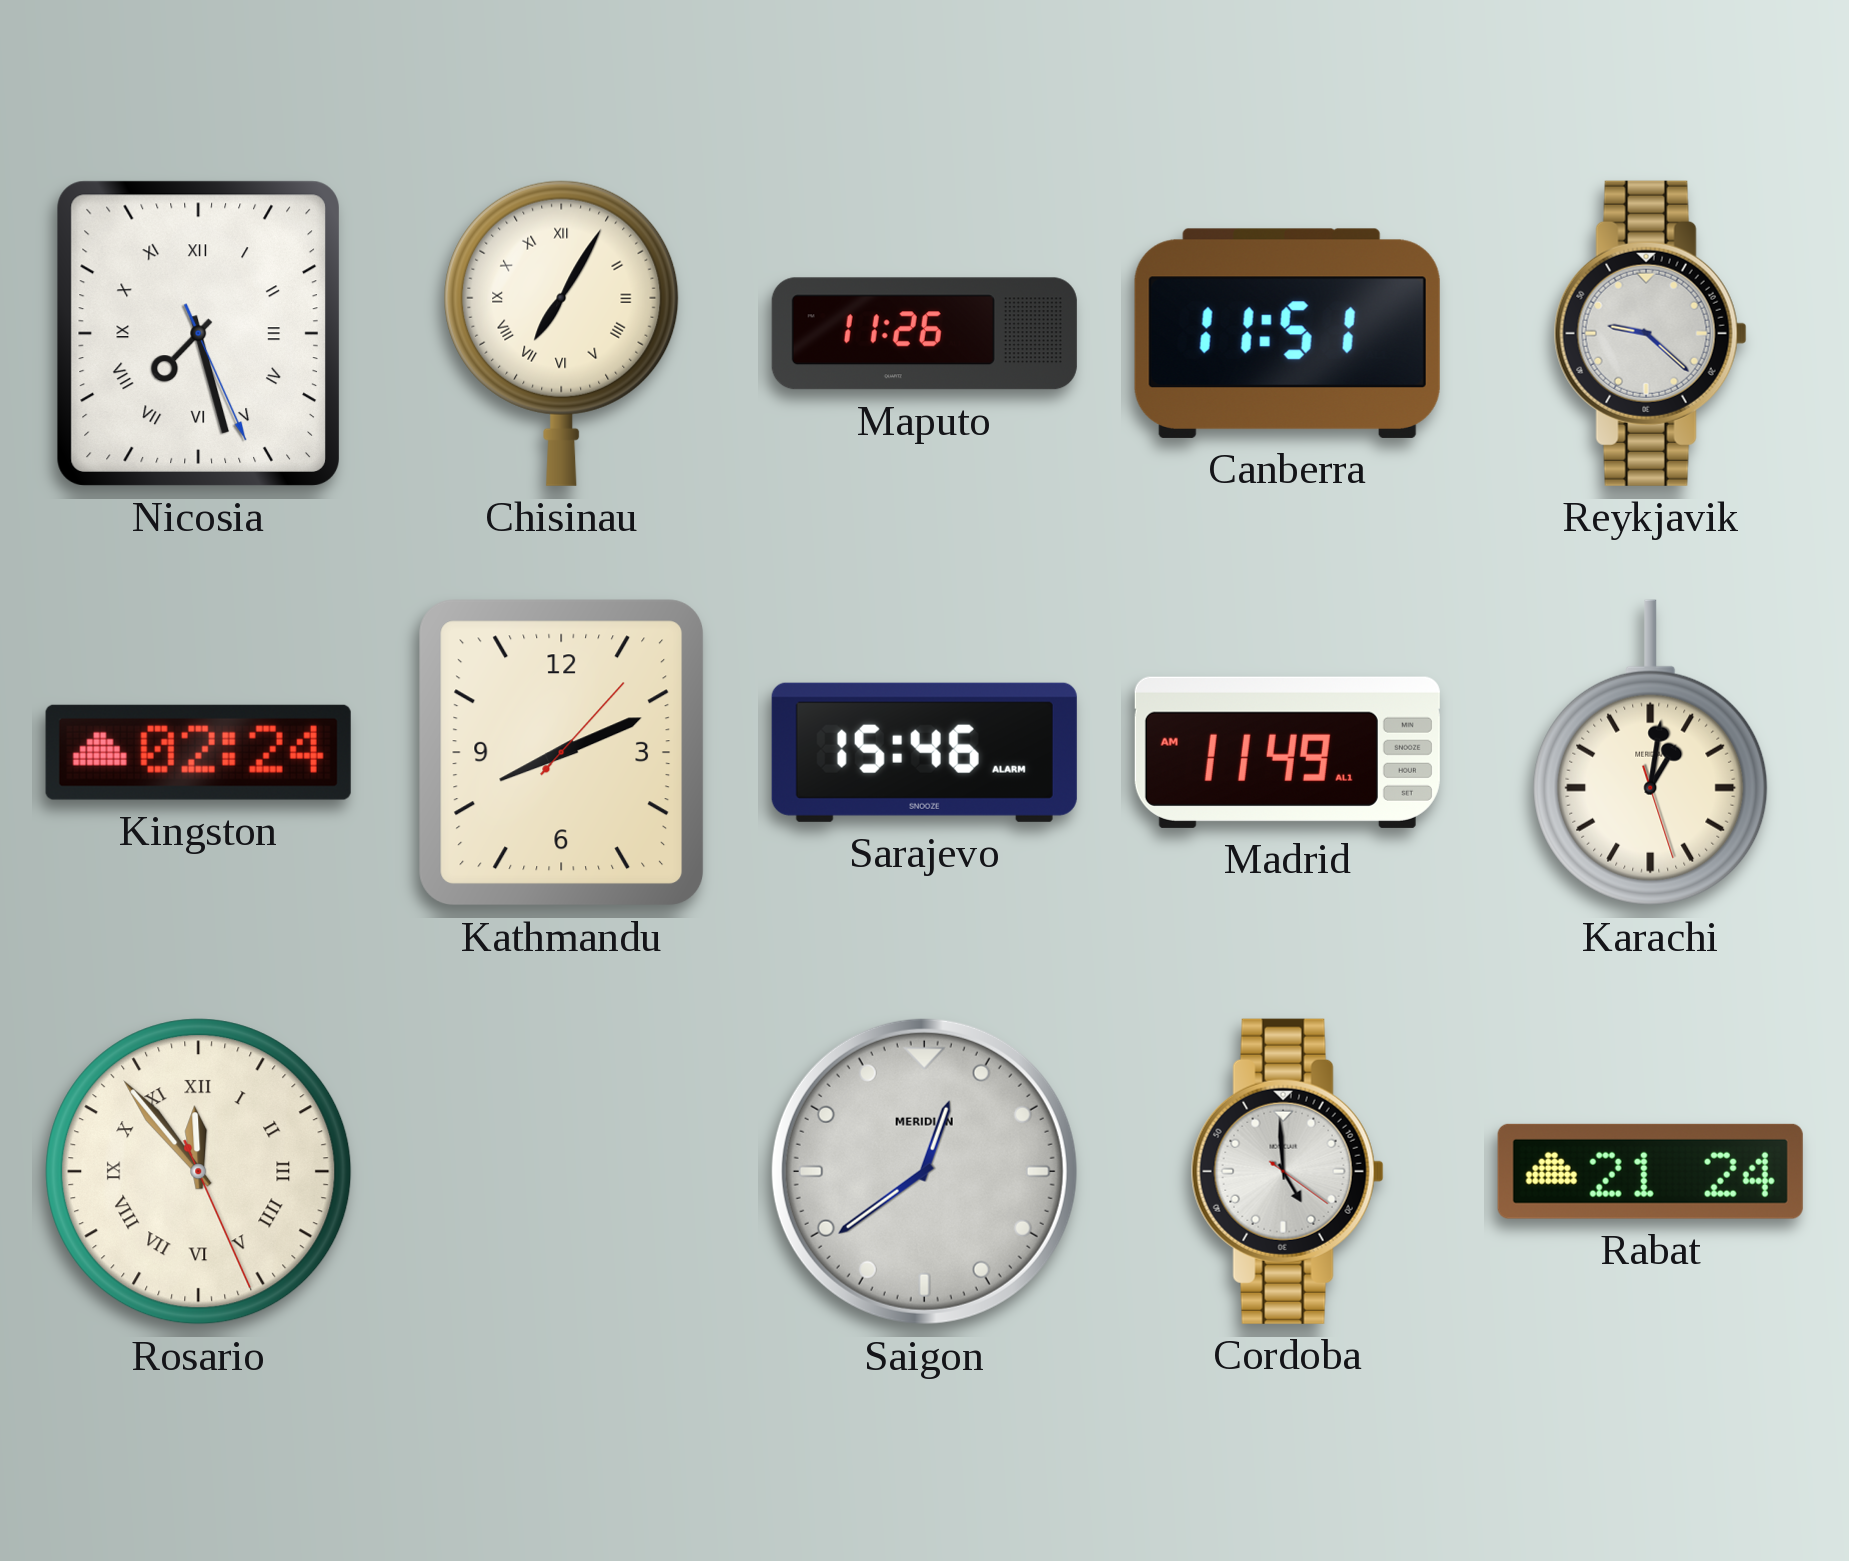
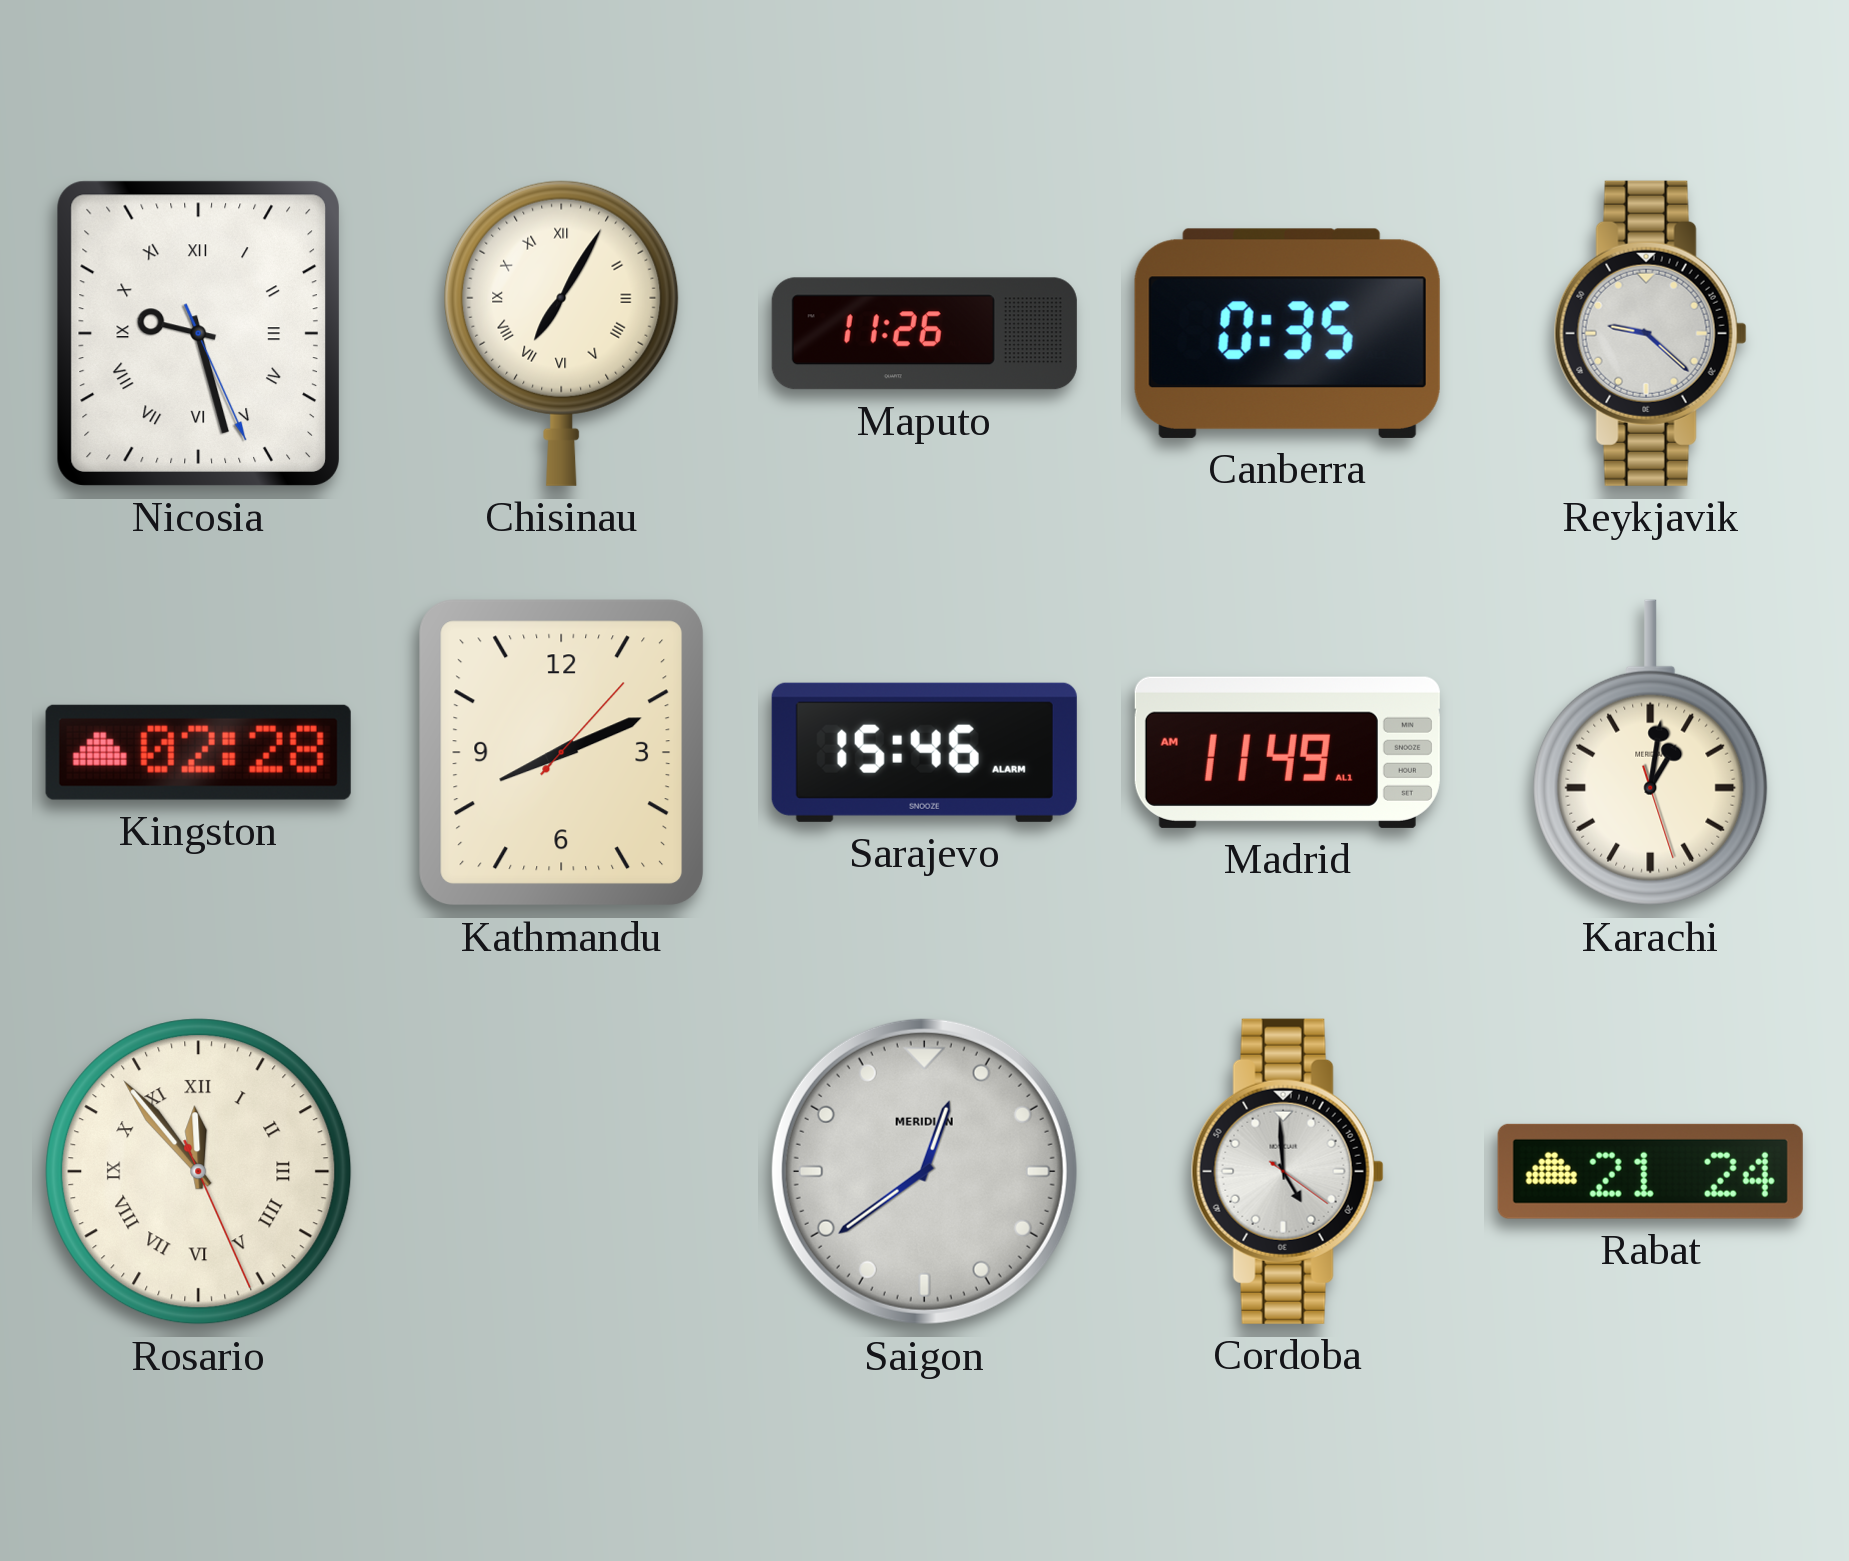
Nicosia: 7:27 -> 9:27 (198, 333)
Canberra: 11:51 -> 0:35 (1287, 333)
Kingston: 02:24 -> 02:28 (198, 752)
